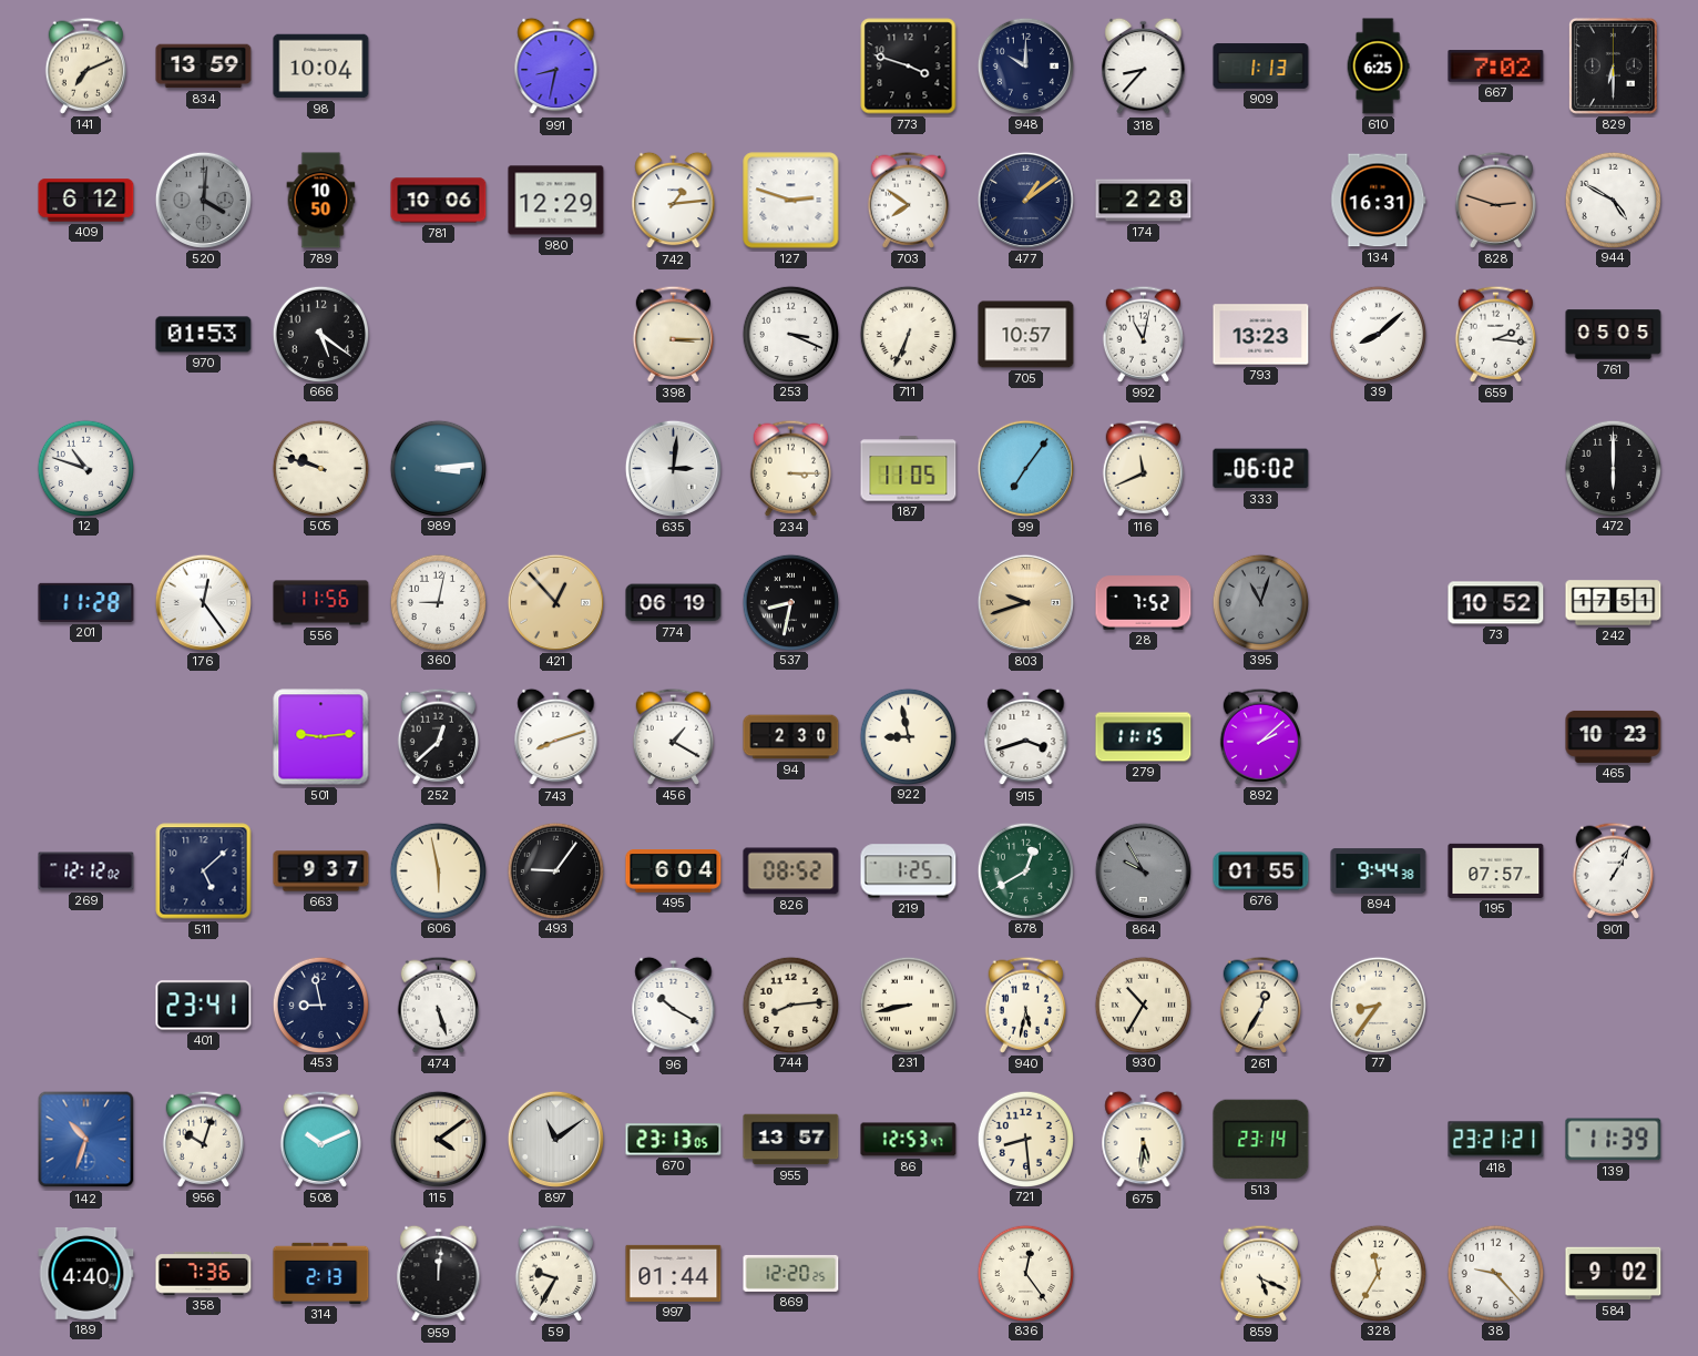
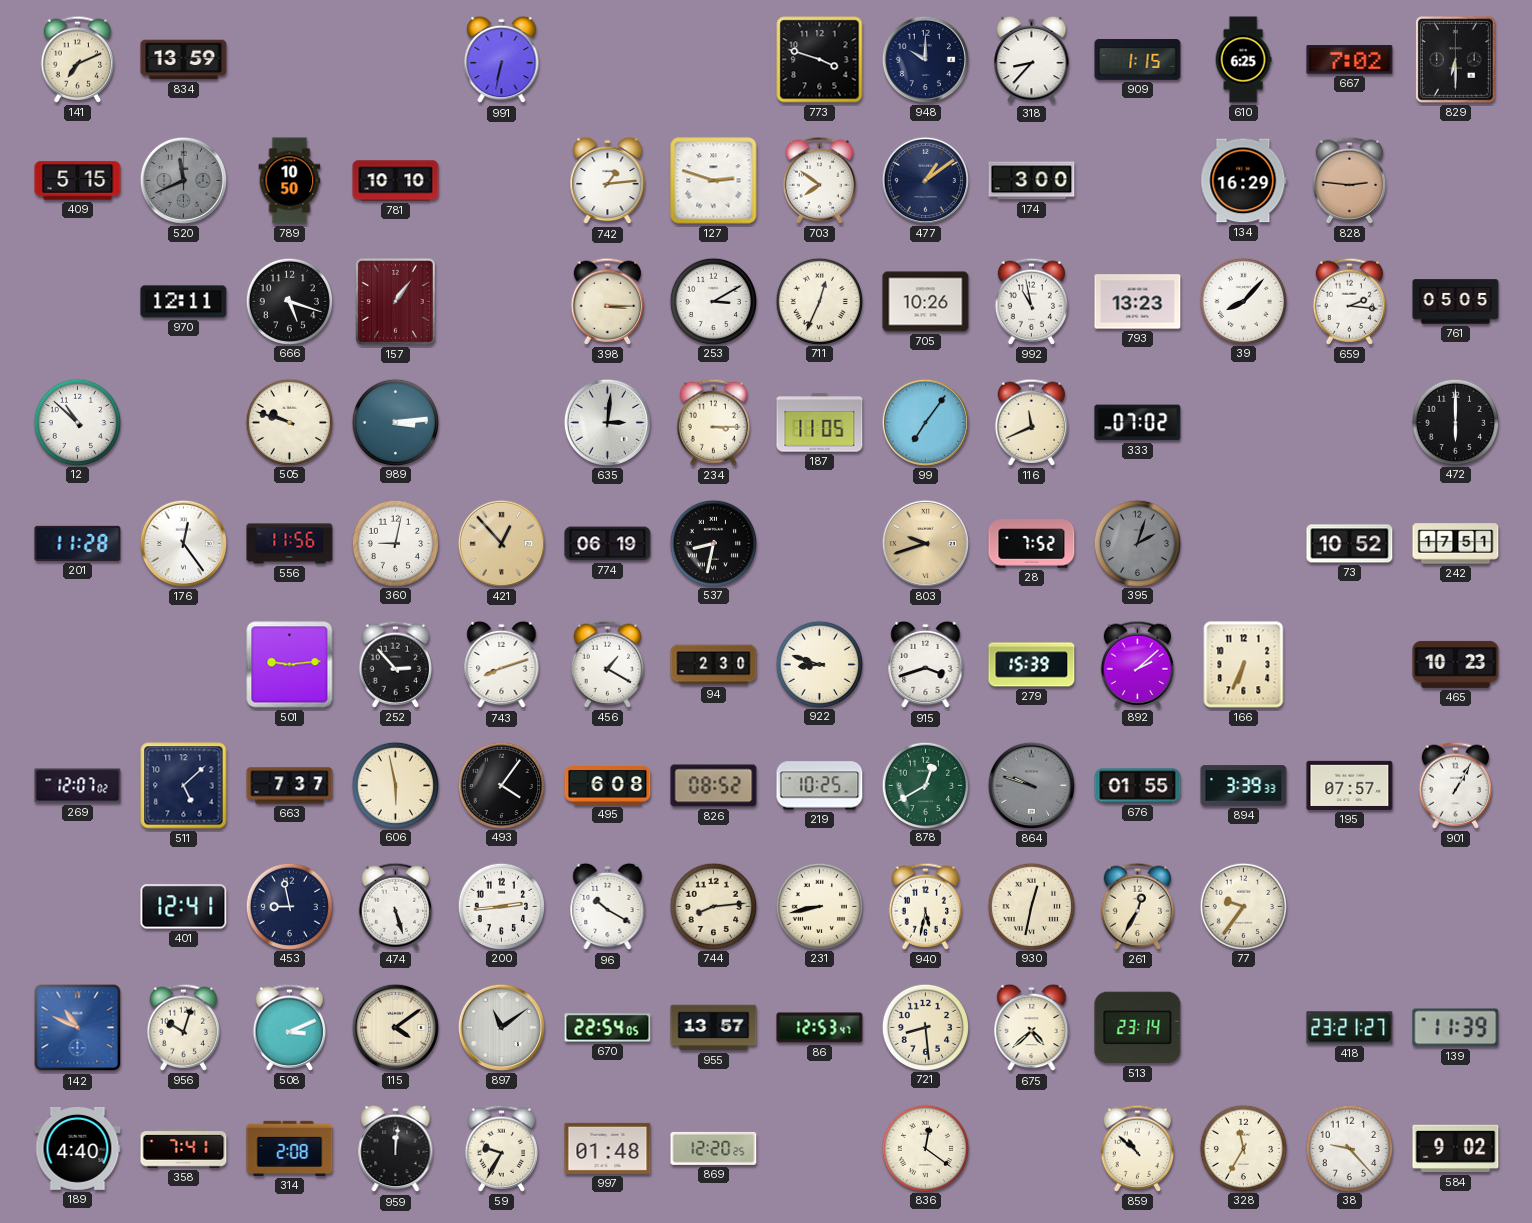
98: 10:04 -> none (321, 67)
991: 8:32 -> 6:32 (502, 60)
909: 1:13 -> 1:15 (1138, 60)
409: 6:12 -> 5:15 (78, 181)
520: 4:01 -> 11:41 (183, 180)
781: 10:06 -> 10:10 (396, 181)
980: 12:29 -> none (556, 201)
174: 2:28 -> 3:00 (1032, 181)
134: 16:31 -> 16:29 (1244, 181)
828: 2:48 -> 2:46 (1350, 180)
944: 4:50 -> none (1613, 200)
970: 01:53 -> 12:11 (184, 302)
666: 5:21 -> 5:18 (289, 301)
157: none -> 1:06 (395, 301)
253: 3:19 -> 3:10 (713, 301)
711: 6:34 -> 12:34 (819, 301)
705: 10:57 -> 10:26 (926, 302)
992: 11:02 -> 10:58 (1032, 301)
39: 8:08 -> 8:07 (1243, 301)
12: 10:48 -> 10:52 (77, 422)
333: 06:02 -> 07:02 (1138, 423)
395: 11:03 -> 2:03 (1137, 543)
252: 12:38 -> 2:53 (396, 664)
922: 8:58 -> 8:48 (819, 664)
279: 11:15 -> 15:39 (1032, 665)
166: none -> 6:34 (1244, 665)
269: 12:12 -> 12:07 (78, 786)
663: 9:37 -> 7:37 (290, 786)
493: 9:06 -> 4:06 (501, 785)
495: 6:04 -> 6:08 (608, 786)
219: 1:25 -> 10:25 (820, 786)
864: 9:55 -> 9:48 (1031, 785)
894: 9:44 -> 3:39 (1244, 786)
401: 23:41 -> 12:41 (184, 907)
200: none -> 2:44 (501, 906)
930: 10:35 -> 12:32 (1031, 906)
77: 8:36 -> 9:36 (1243, 906)
142: 10:33 -> 10:49 (78, 1028)
508: 10:11 -> 3:11 (290, 1027)
670: 23:13 -> 22:54 (608, 1028)
675: 5:31 -> 4:38 (1032, 1028)
418: 23:21:21 -> 23:21:27 (1350, 1028)
358: 7:36 -> 7:41 (184, 1149)
314: 2:13 -> 2:08 (290, 1148)
997: 01:44 -> 01:48 (608, 1148)
836: 12:24 -> 12:21 (925, 1148)
859: 5:19 -> 10:52 (1138, 1148)
